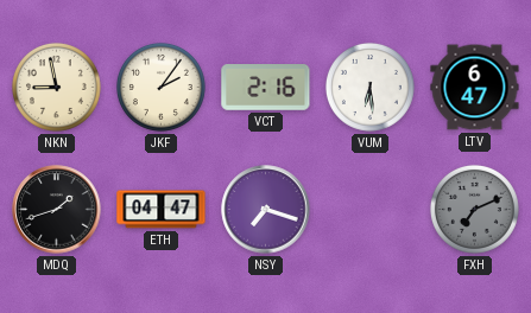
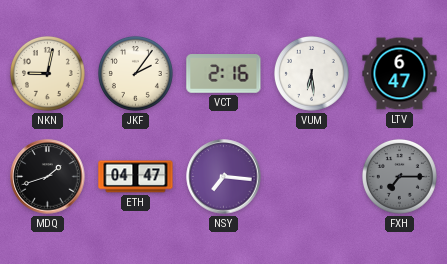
NKN: 8:58 -> 9:02 (47, 73)
NSY: 7:18 -> 7:16 (224, 177)
FXH: 7:11 -> 7:15 (399, 176)
